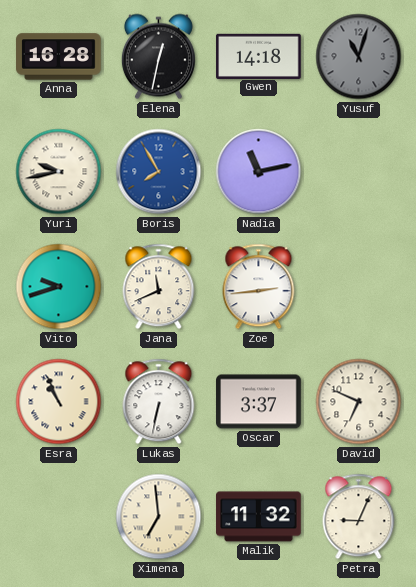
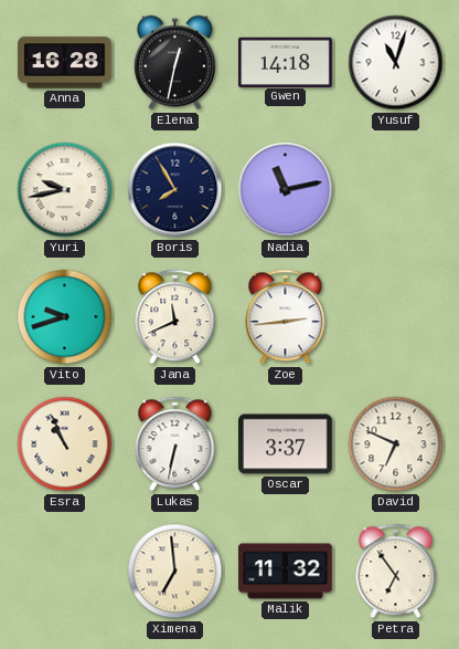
Yusuf dial: grey -> white (396, 63)
Boris dial: blue -> navy (175, 190)
Petra: 9:04 -> 6:54 (396, 572)
